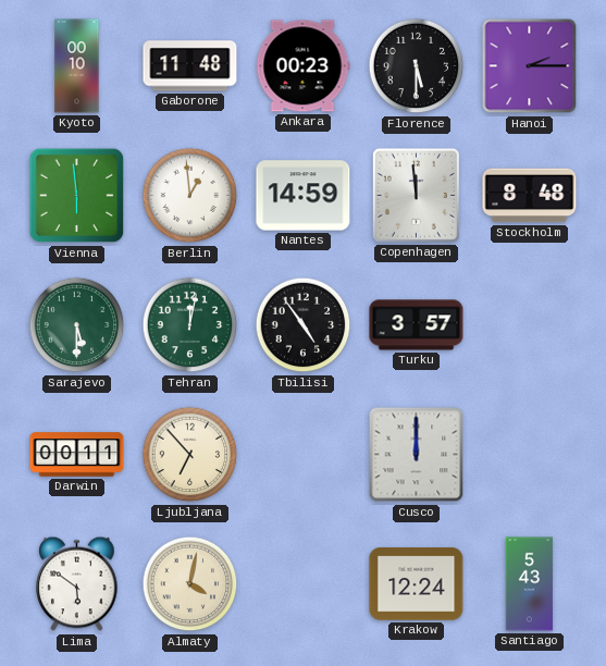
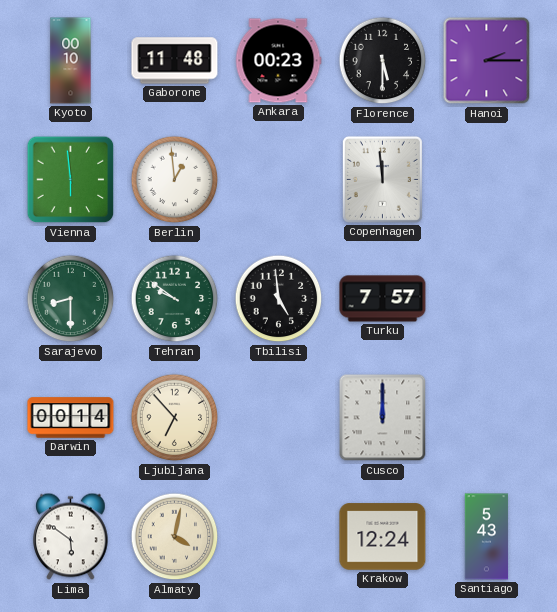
Nantes: 14:59 -> none (304, 196)
Stockholm: 8:48 -> none (530, 196)
Sarajevo: 5:30 -> 8:30 (71, 299)
Tehran: 12:02 -> 9:51 (175, 299)
Tbilisi: 4:54 -> 4:59 (279, 299)
Turku: 3:57 -> 7:57 (383, 299)
Darwin: 00:11 -> 00:14 (71, 418)
